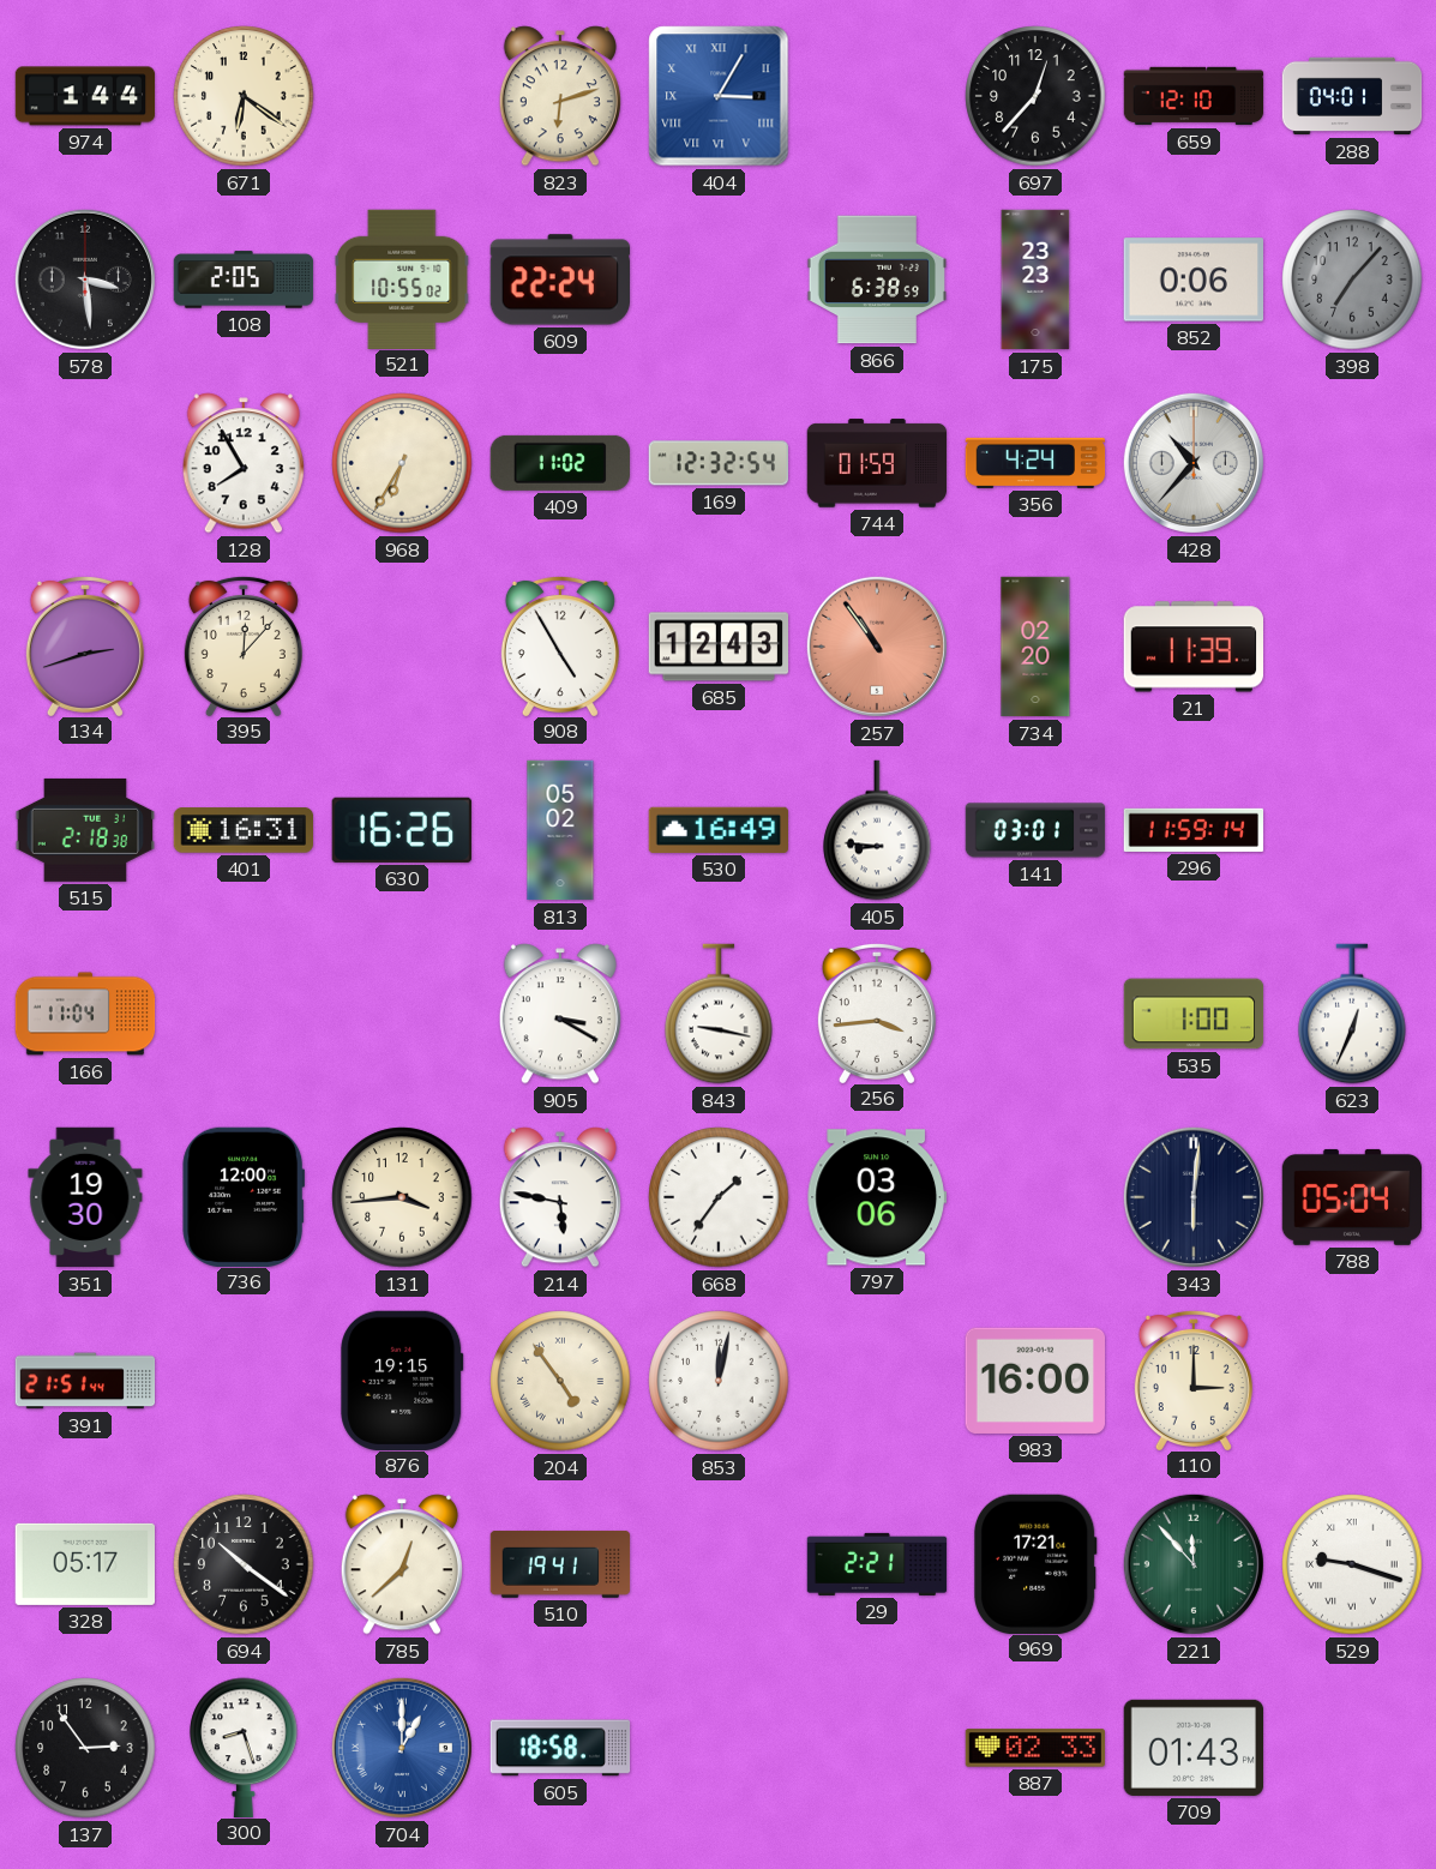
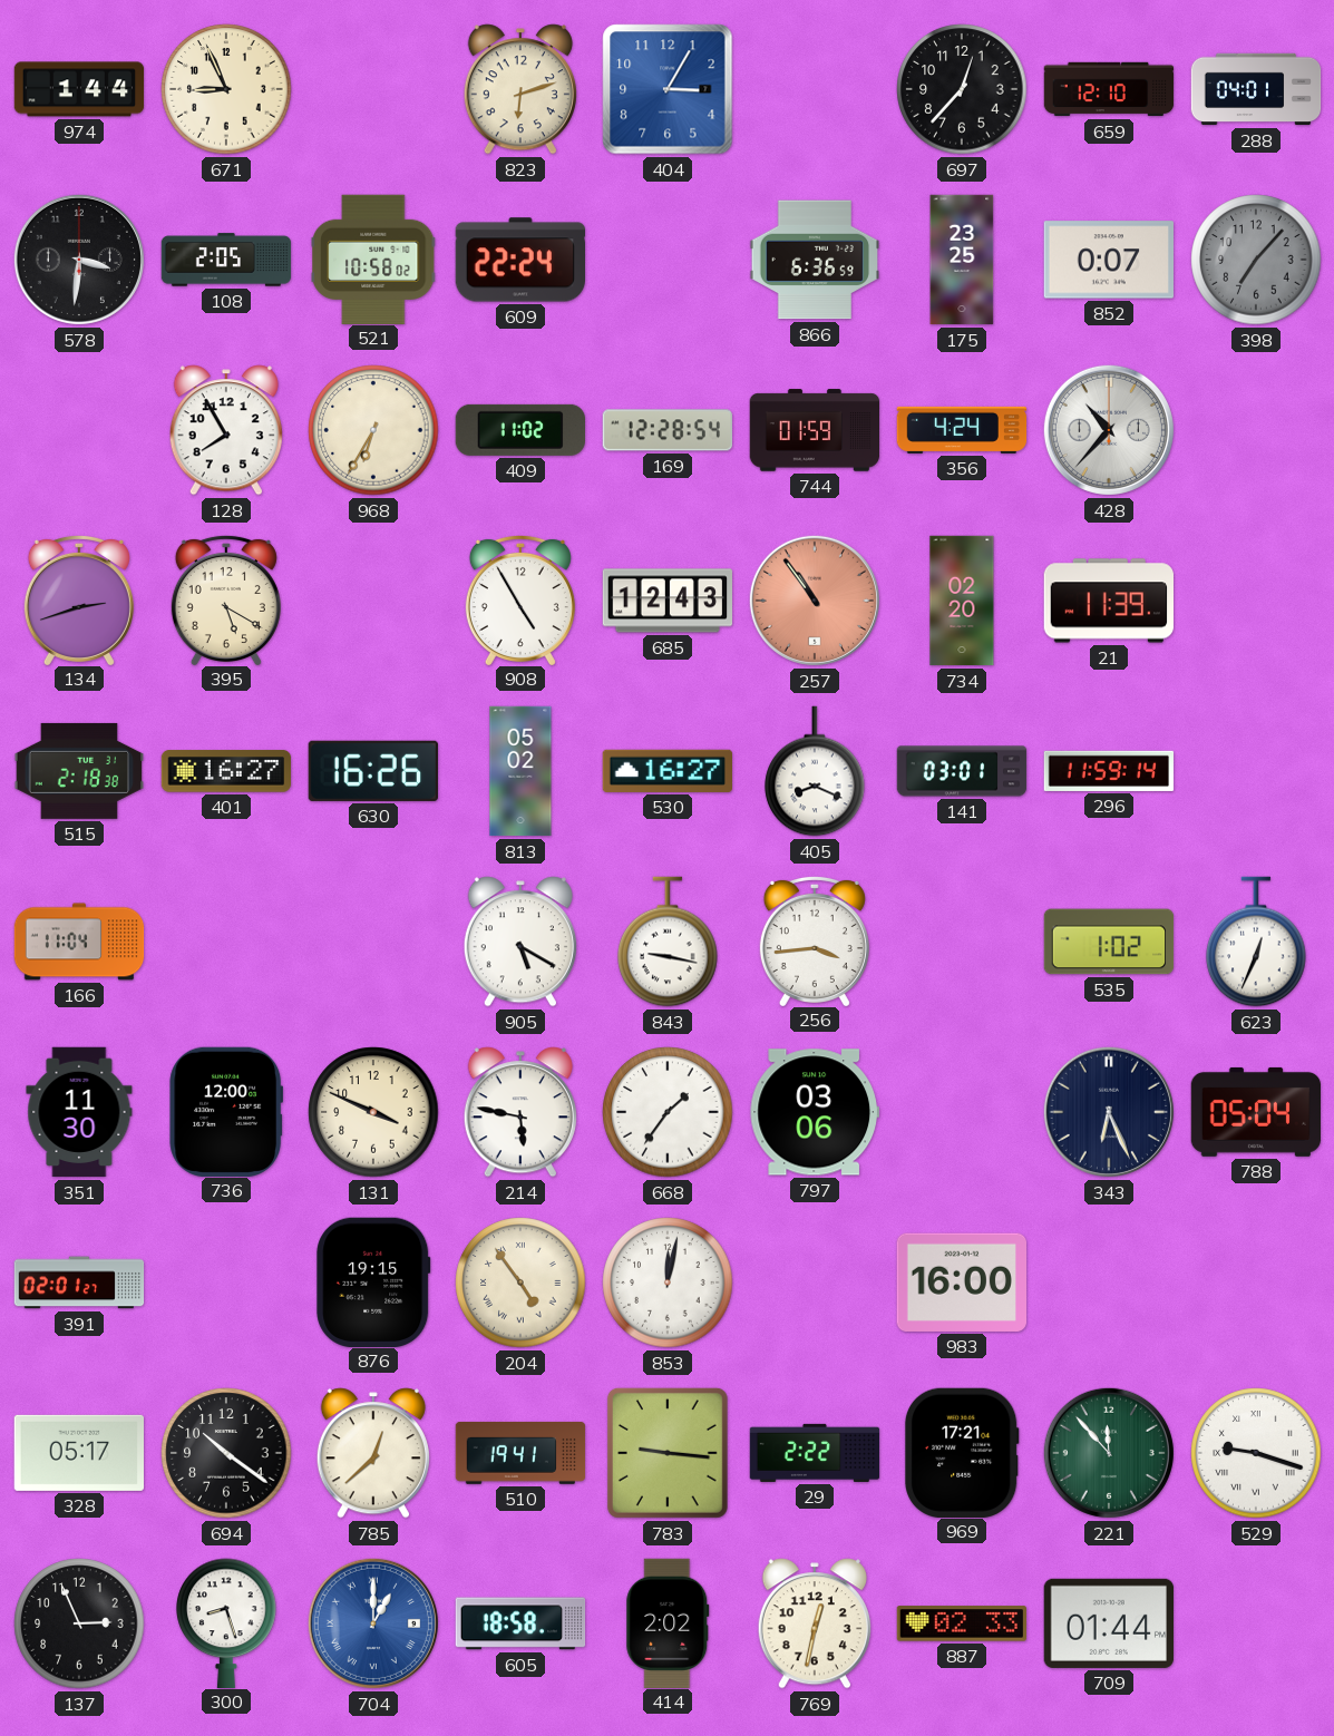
671: 6:21 -> 8:56 (226, 89)
404 numerals: Roman -> Arabic (668, 89)
578: 3:29 -> 3:31 (79, 260)
521: 10:55 -> 10:58 (373, 259)
866: 6:38 -> 6:36 (815, 260)
175: 23:23 -> 23:25 (962, 260)
852: 0:06 -> 0:07 (1108, 260)
169: 12:32 -> 12:28 (666, 430)
395: 12:07 -> 5:20 (226, 599)
401: 16:31 -> 16:27 (225, 771)
530: 16:49 -> 16:27 (666, 771)
405: 8:46 -> 8:19 (815, 771)
905: 3:20 -> 5:20 (520, 942)
535: 1:00 -> 1:02 (1109, 942)
351: 19:30 -> 11:30 (79, 1112)
131: 3:44 -> 3:49 (373, 1112)
343: 6:01 -> 6:26 (1109, 1112)
391: 21:51 -> 02:01 (79, 1283)
110: 3:00 -> none (1194, 1380)
783: none -> 9:16 (668, 1453)
29: 2:21 -> 2:22 (815, 1453)
137: 2:54 -> 2:56 (79, 1623)
414: none -> 2:02 (668, 1622)
769: none -> 12:32 (815, 1623)
709: 01:43 -> 01:44 (1108, 1623)
